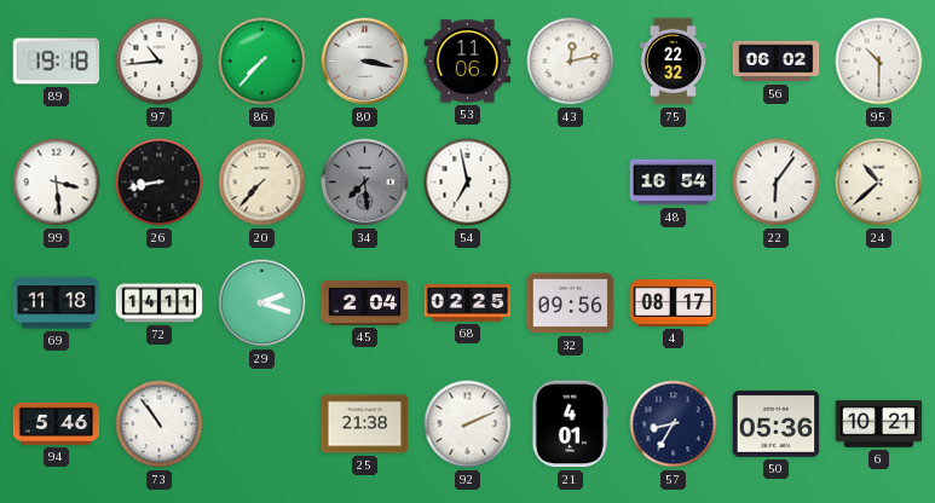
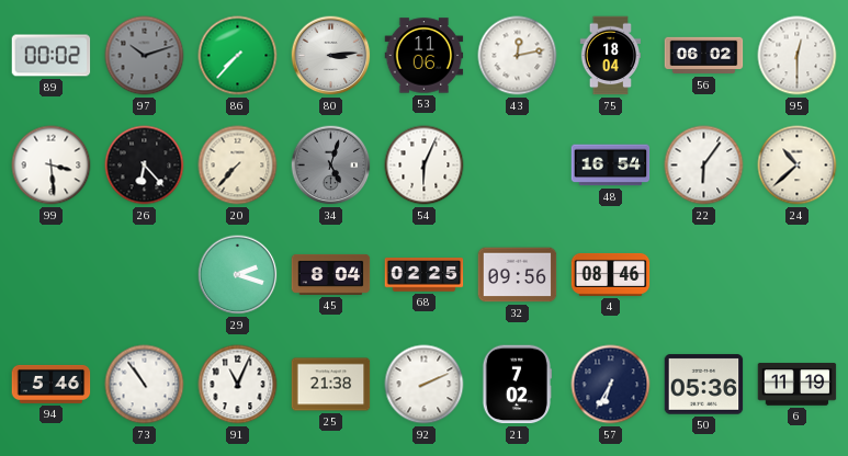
89: 19:18 -> 00:02 (52, 56)
97: 10:44 -> 10:12 (145, 56)
97 dial: white -> grey (145, 56)
80: 3:17 -> 3:14 (331, 56)
75: 22:32 -> 18:04 (610, 56)
95: 10:30 -> 12:30 (798, 56)
26: 8:43 -> 6:23 (145, 166)
34: 7:29 -> 5:03 (331, 166)
54: 6:58 -> 6:04 (425, 166)
69: 11:18 -> none (57, 303)
72: 14:11 -> none (160, 303)
45: 2:04 -> 8:04 (331, 274)
4: 08:17 -> 08:46 (611, 274)
91: none -> 11:04 (238, 385)
21: 4:01 -> 7:02 (516, 385)
57: 8:35 -> 6:35 (611, 385)
6: 10:21 -> 11:19 (798, 385)
